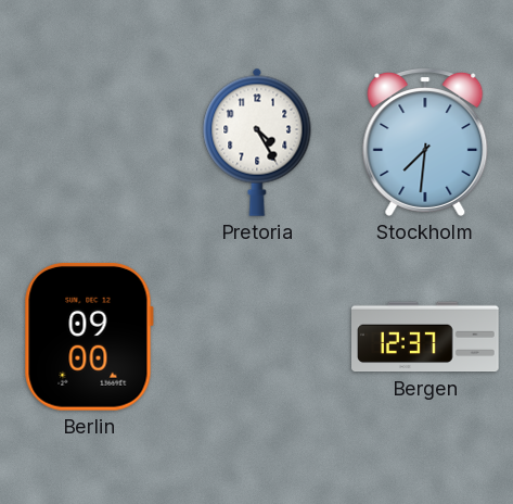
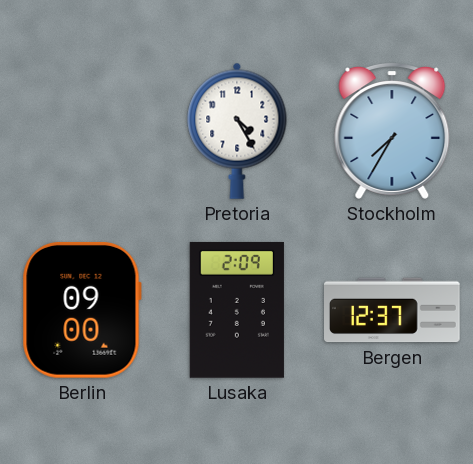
Stockholm: 7:31 -> 7:35 (392, 131)
Lusaka: none -> 2:09 (237, 310)
